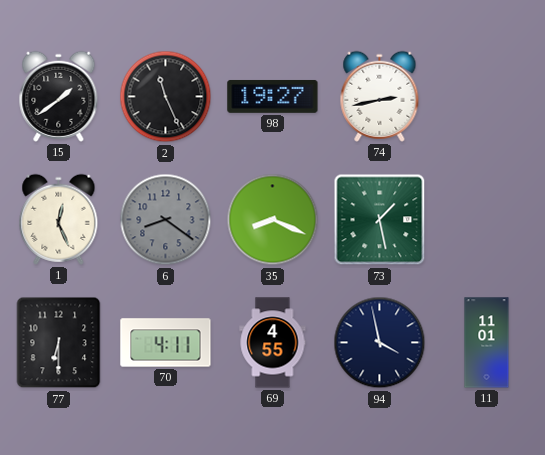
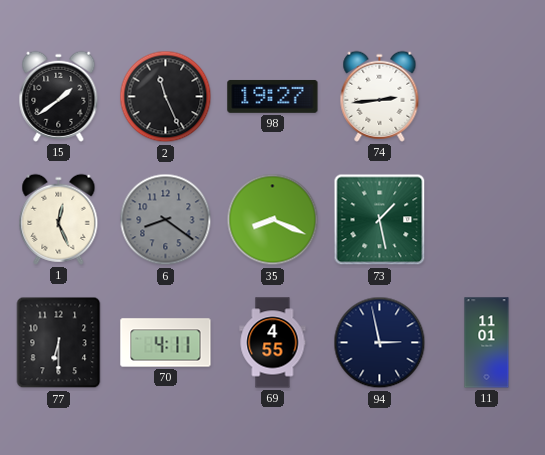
74: 2:43 -> 2:44 (380, 96)
94: 3:58 -> 2:58 (380, 343)
